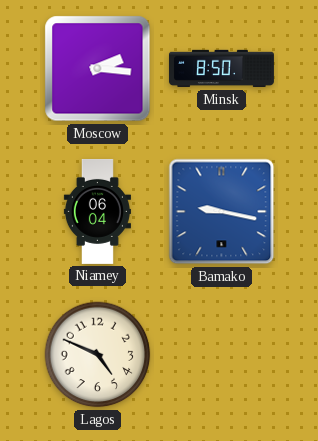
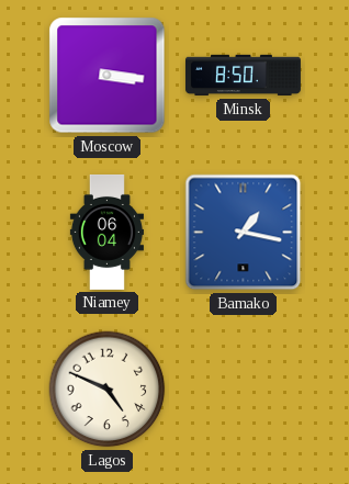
Moscow: 2:16 -> 3:16 (108, 76)
Bamako: 9:17 -> 1:17 (244, 233)
